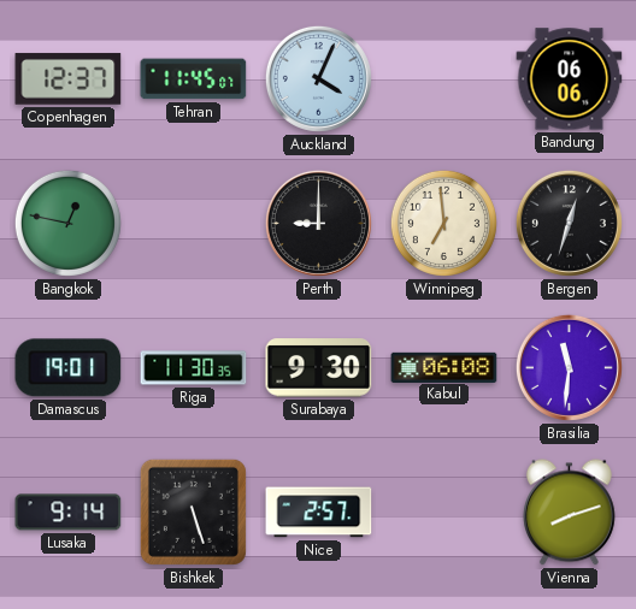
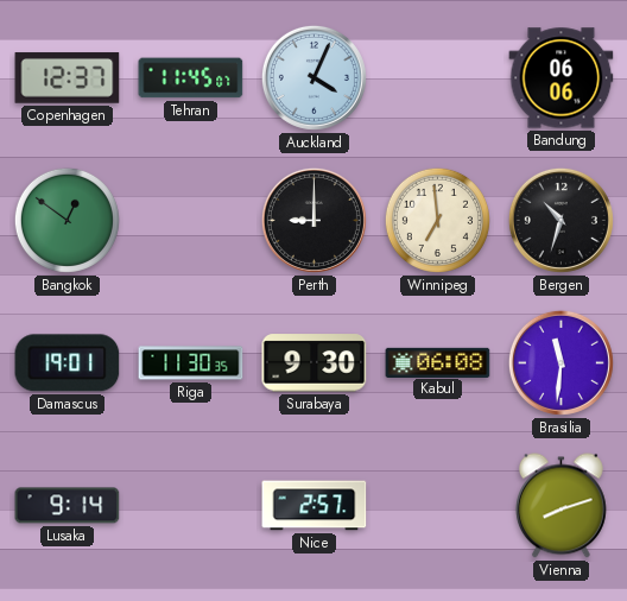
Bangkok: 12:47 -> 12:51 (66, 220)
Bergen: 12:33 -> 10:33 (560, 220)
Bishkek: 5:27 -> none (193, 512)
